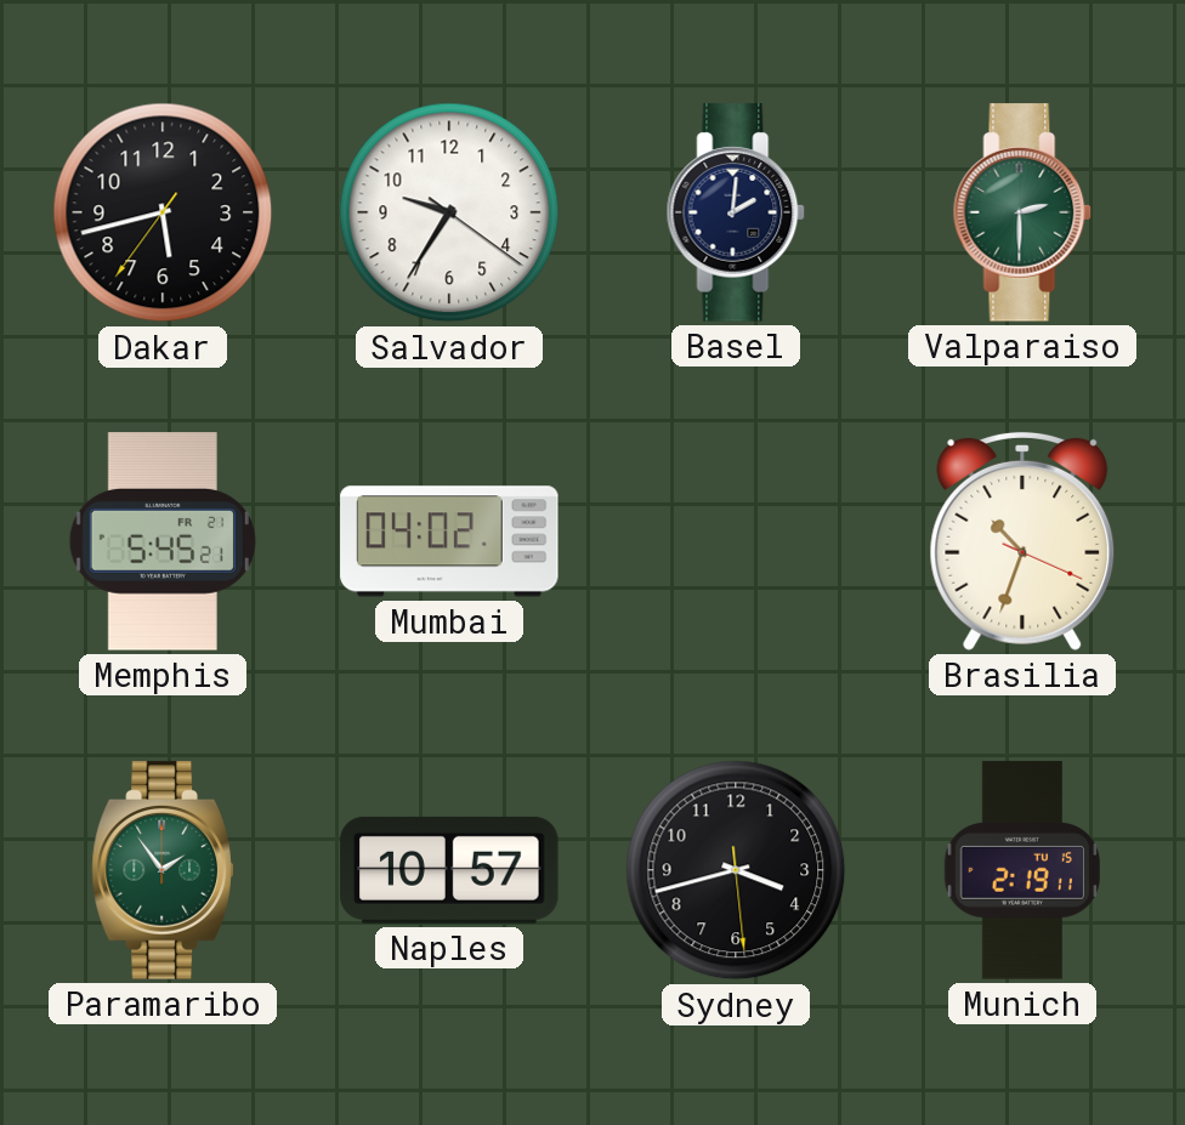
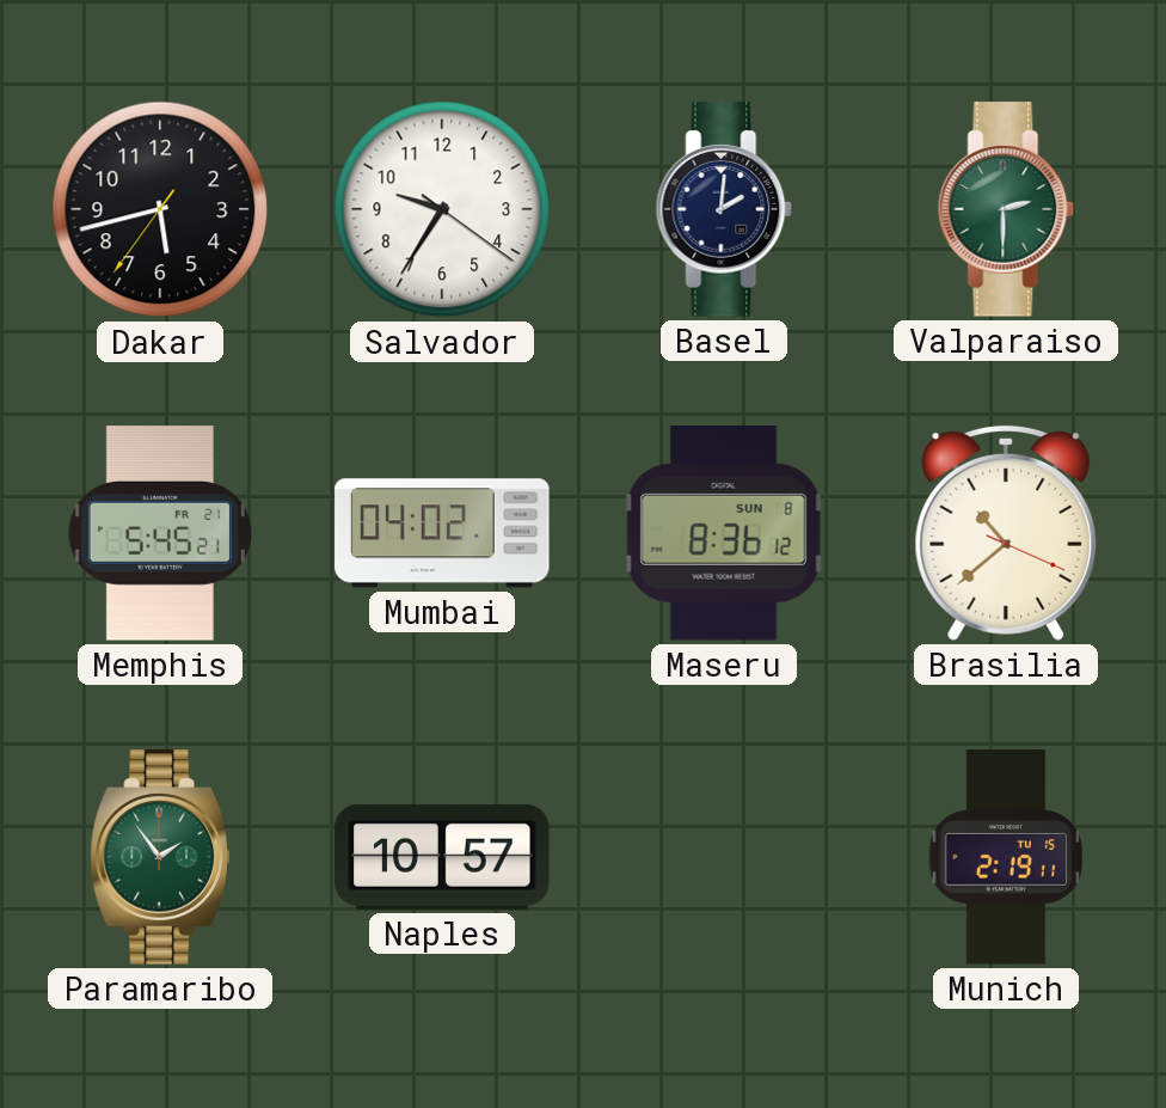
Maseru: none -> 8:36 (724, 533)
Brasilia: 10:33 -> 10:38 (1006, 533)
Sydney: 3:42 -> none (736, 870)
